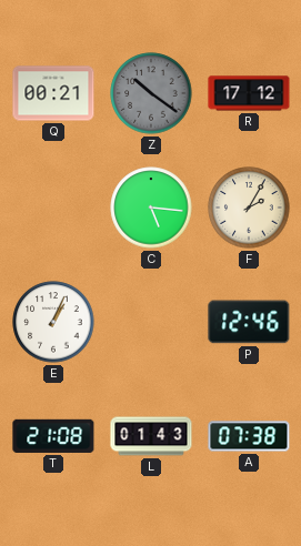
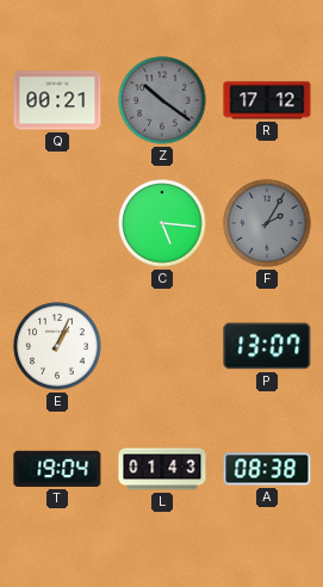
F dial: cream -> grey (267, 223)
P: 12:46 -> 13:07 (267, 346)
T: 21:08 -> 19:04 (57, 469)
A: 07:38 -> 08:38 (267, 469)
